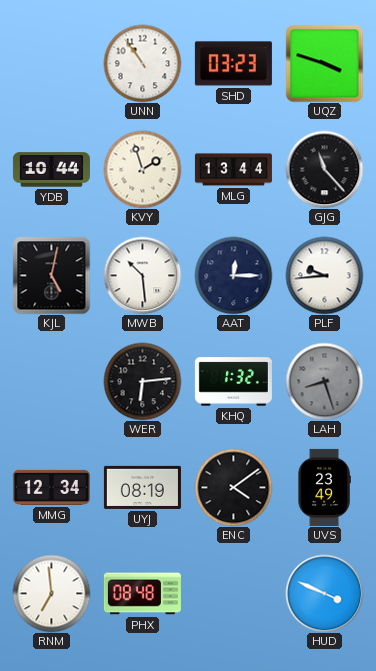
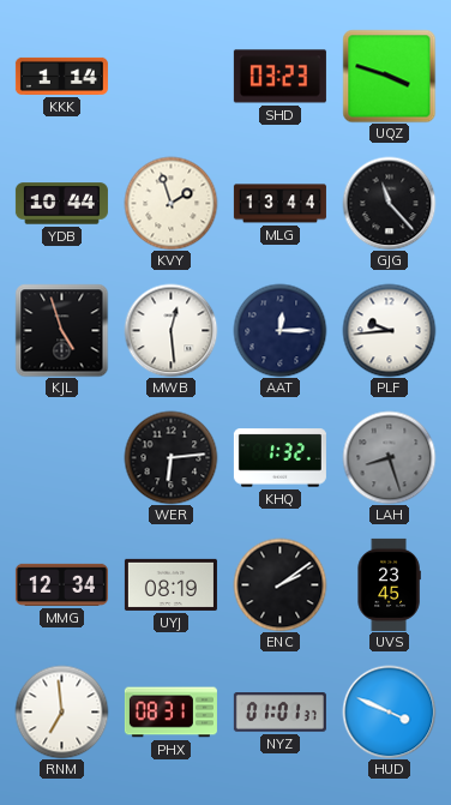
KKK: none -> 1:14 (61, 76)
UNN: 10:54 -> none (142, 63)
KJL: 5:02 -> 4:57 (61, 330)
MWB: 10:29 -> 12:29 (170, 330)
ENC: 4:09 -> 2:09 (279, 584)
UVS: 23:49 -> 23:45 (389, 584)
PHX: 08:48 -> 08:31 (170, 713)
NYZ: none -> 01:01 (279, 713)
